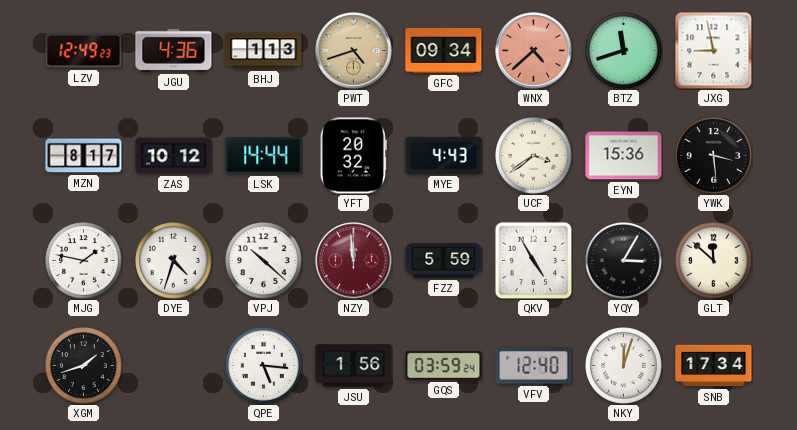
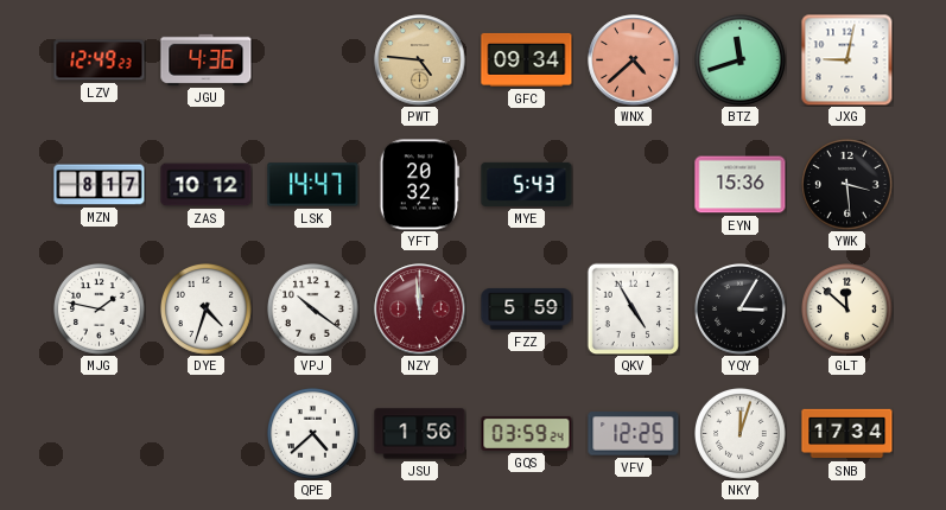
BHJ: 1:13 -> none (264, 51)
PWT: 4:42 -> 4:46 (420, 60)
JXG: 8:58 -> 9:02 (846, 59)
LSK: 14:44 -> 14:47 (313, 185)
MYE: 4:43 -> 5:43 (527, 184)
UCF: 3:39 -> none (534, 156)
VPJ: 10:22 -> 10:21 (313, 310)
XGM: 1:42 -> none (84, 366)
QPE: 5:16 -> 4:38 (313, 434)
VFV: 12:40 -> 12:25 (634, 434)
